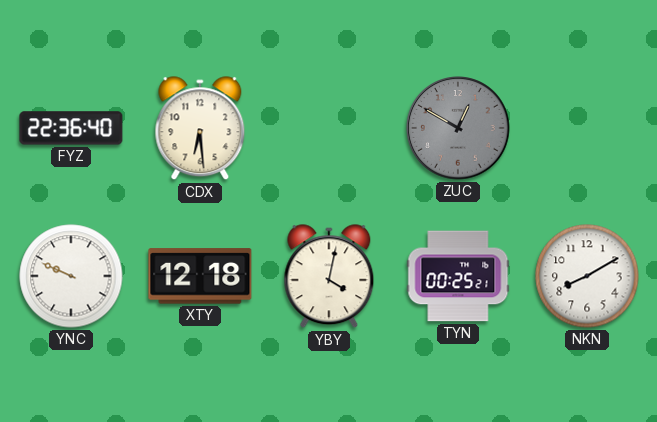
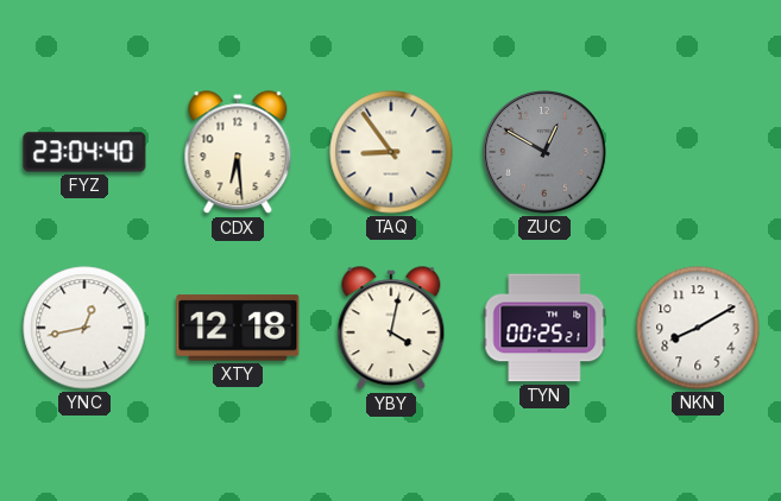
FYZ: 22:36 -> 23:04 (84, 152)
TAQ: none -> 8:54 (391, 152)
YNC: 9:49 -> 12:43 (84, 328)
